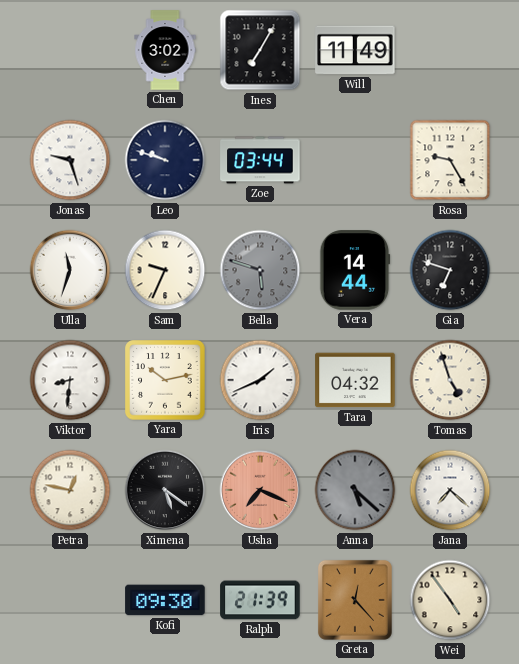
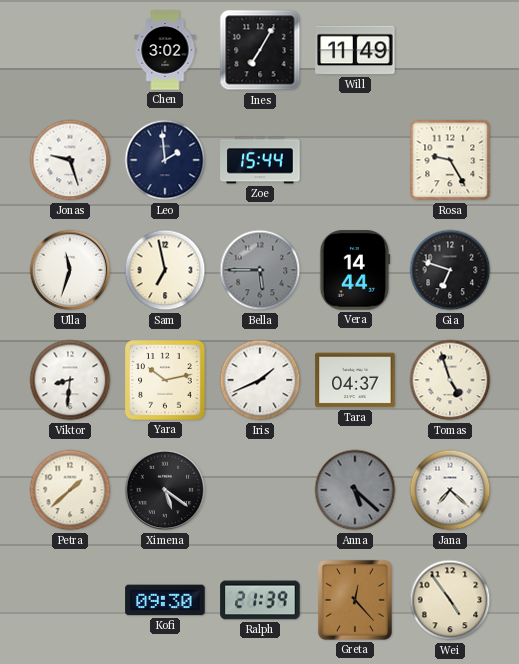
Leo: 9:48 -> 1:59 (165, 160)
Zoe: 03:44 -> 15:44 (260, 160)
Sam: 9:34 -> 6:58 (165, 270)
Bella: 5:48 -> 5:45 (260, 270)
Tara: 04:32 -> 04:37 (355, 380)
Petra: 12:47 -> 1:38 (70, 490)
Usha: 7:19 -> none (260, 490)
